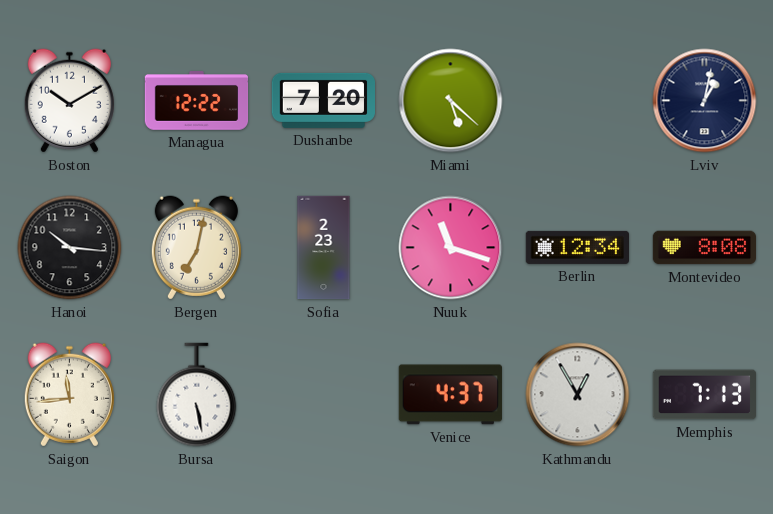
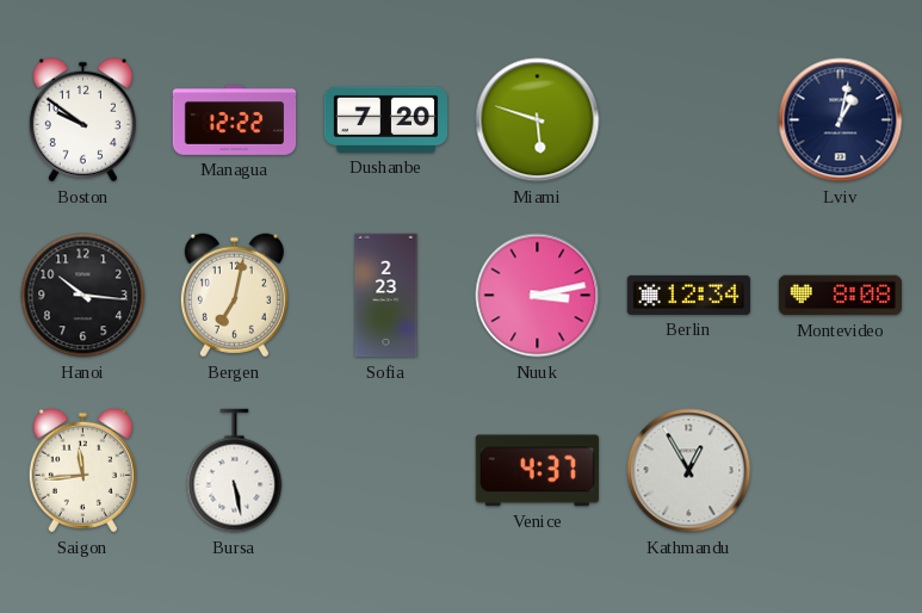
Boston: 10:10 -> 9:51 (82, 120)
Miami: 5:22 -> 5:48 (538, 120)
Nuuk: 11:18 -> 3:13 (538, 296)
Memphis: 7:13 -> none (704, 395)
